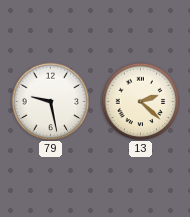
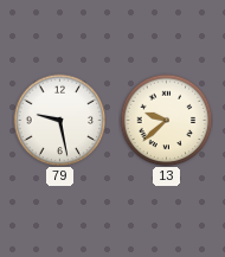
13: 2:22 -> 9:38 (166, 120)
